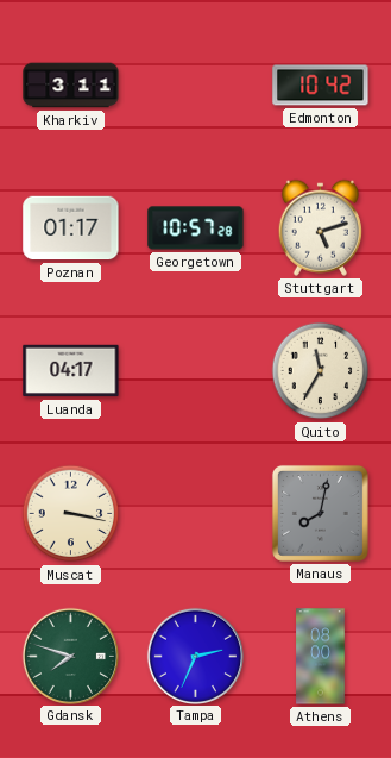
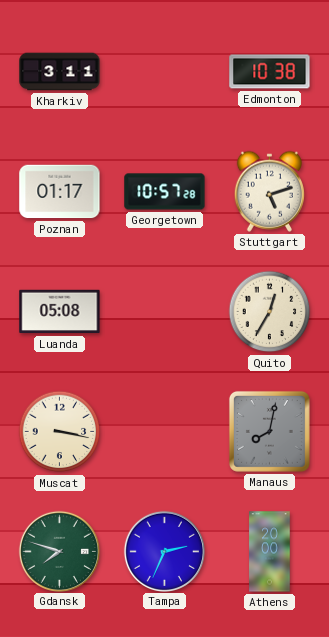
Edmonton: 10:42 -> 10:38 (270, 72)
Luanda: 04:17 -> 05:08 (60, 312)
Quito: 11:35 -> 12:35 (270, 312)
Athens: 08:00 -> 20:00 (270, 552)
